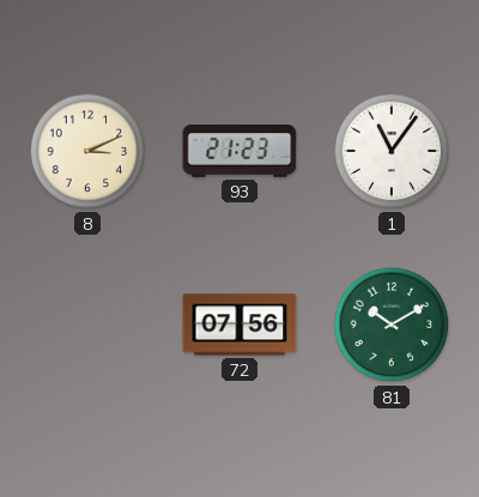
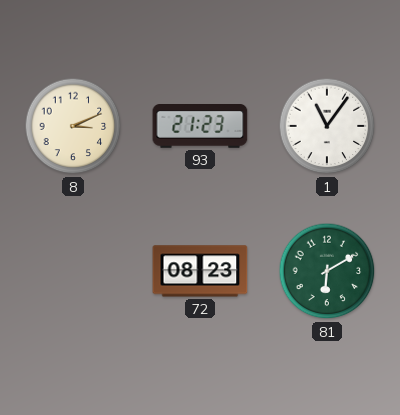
72: 07:56 -> 08:23 (200, 271)
81: 10:10 -> 6:10 (327, 271)
